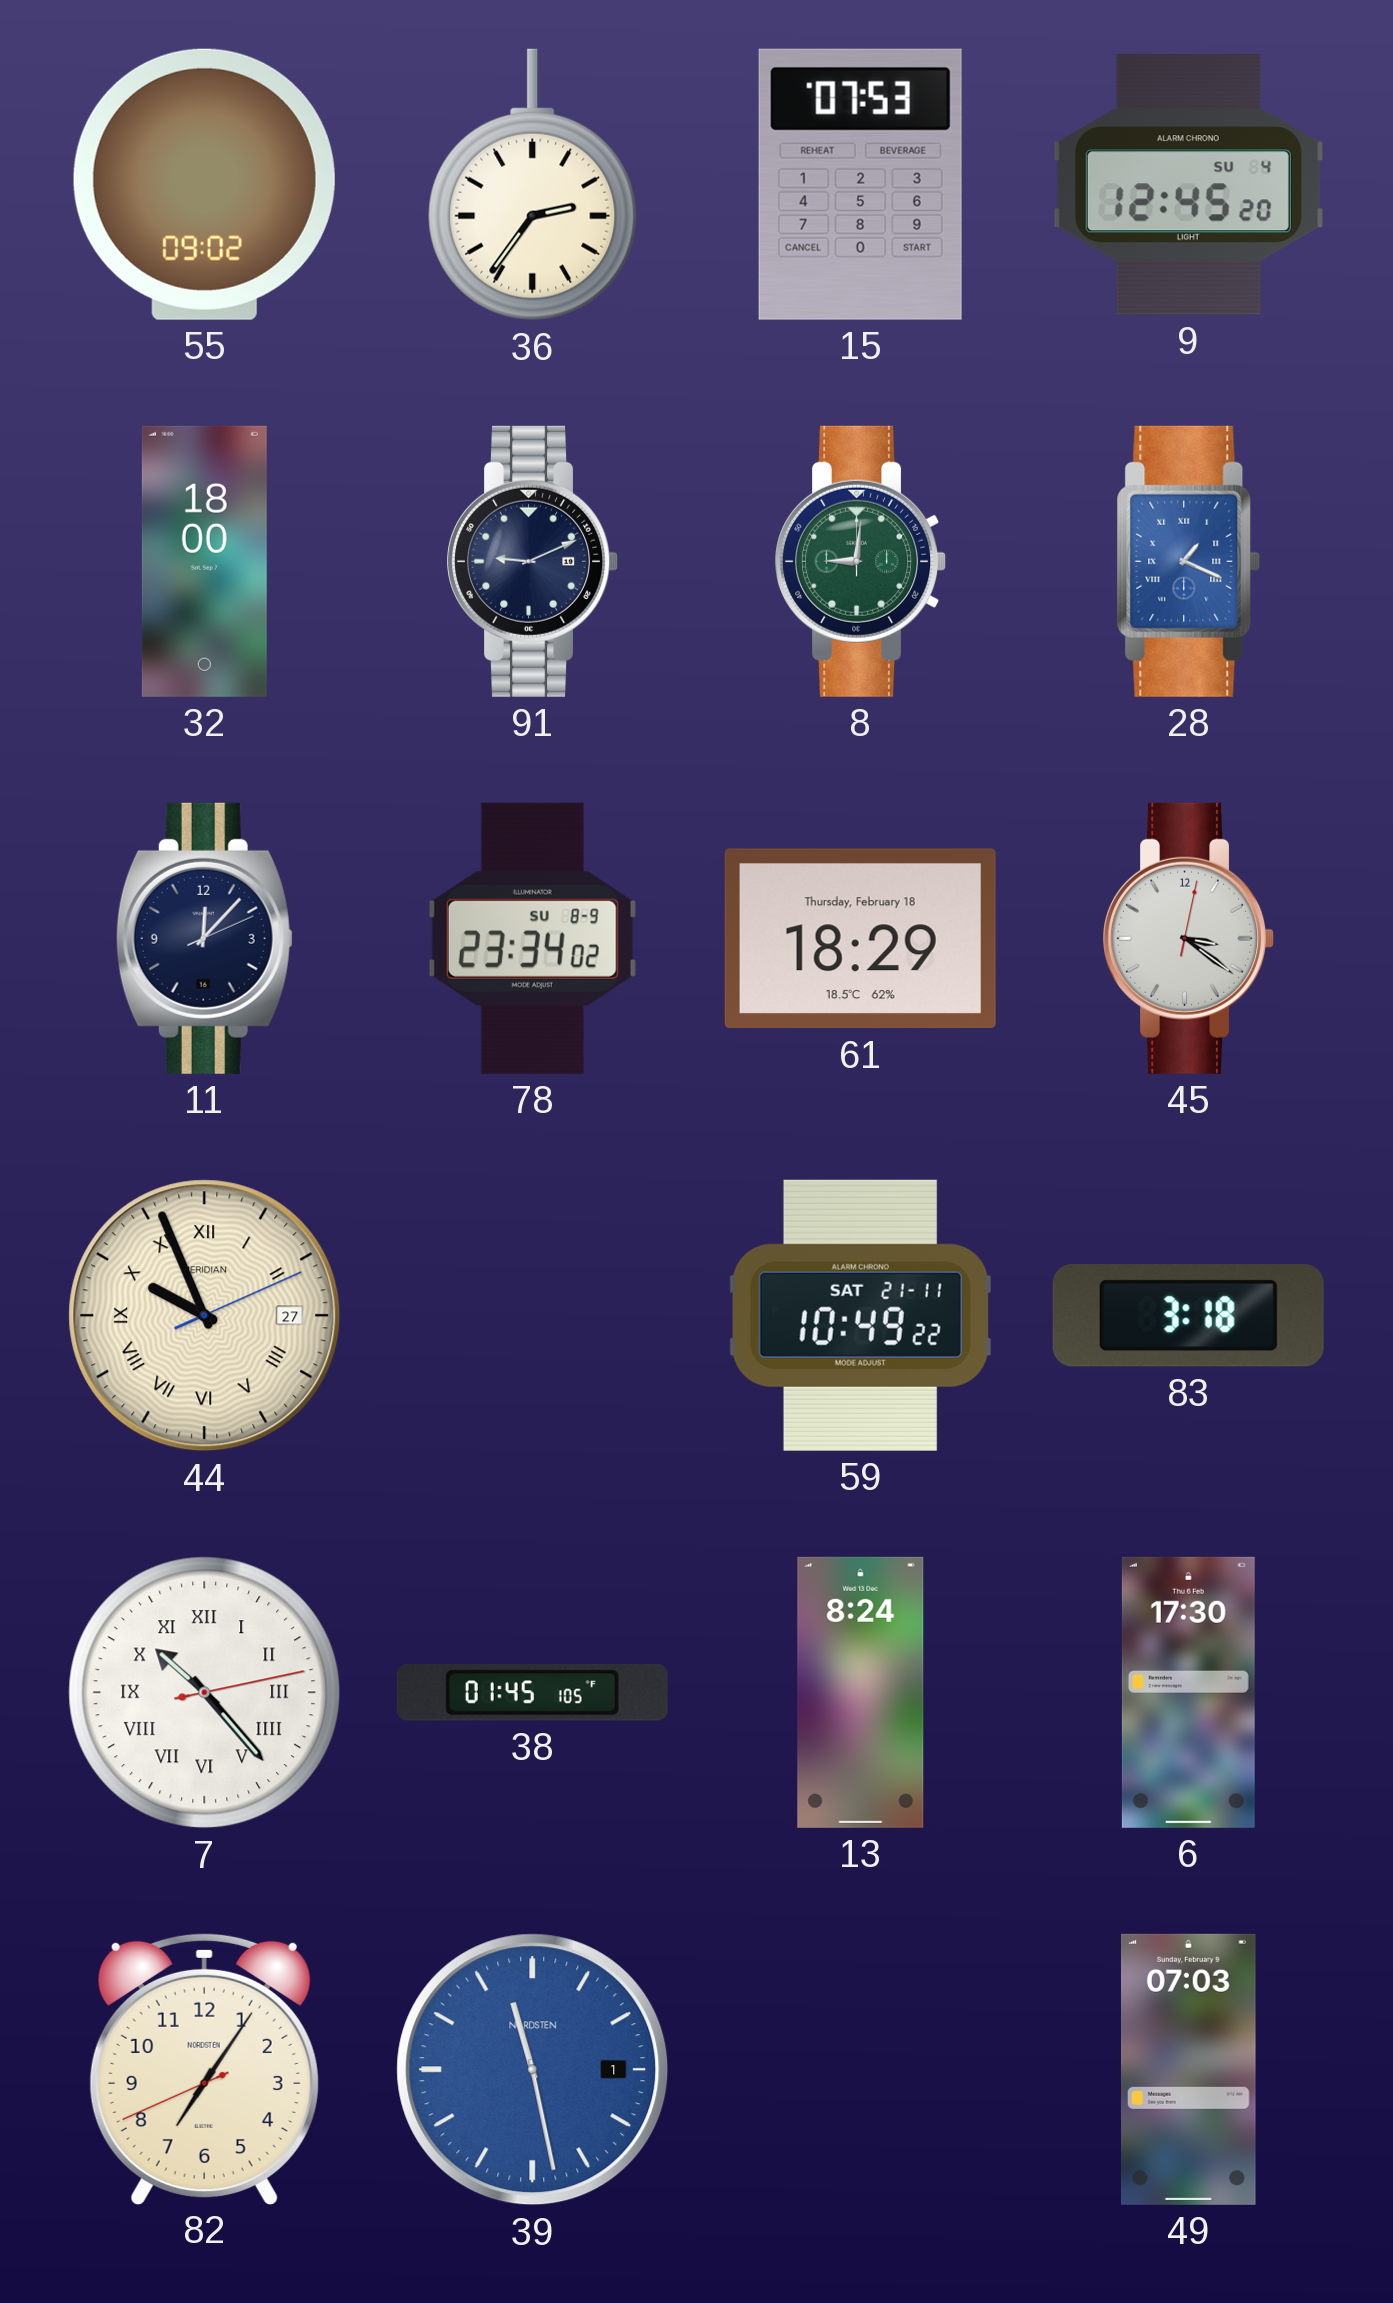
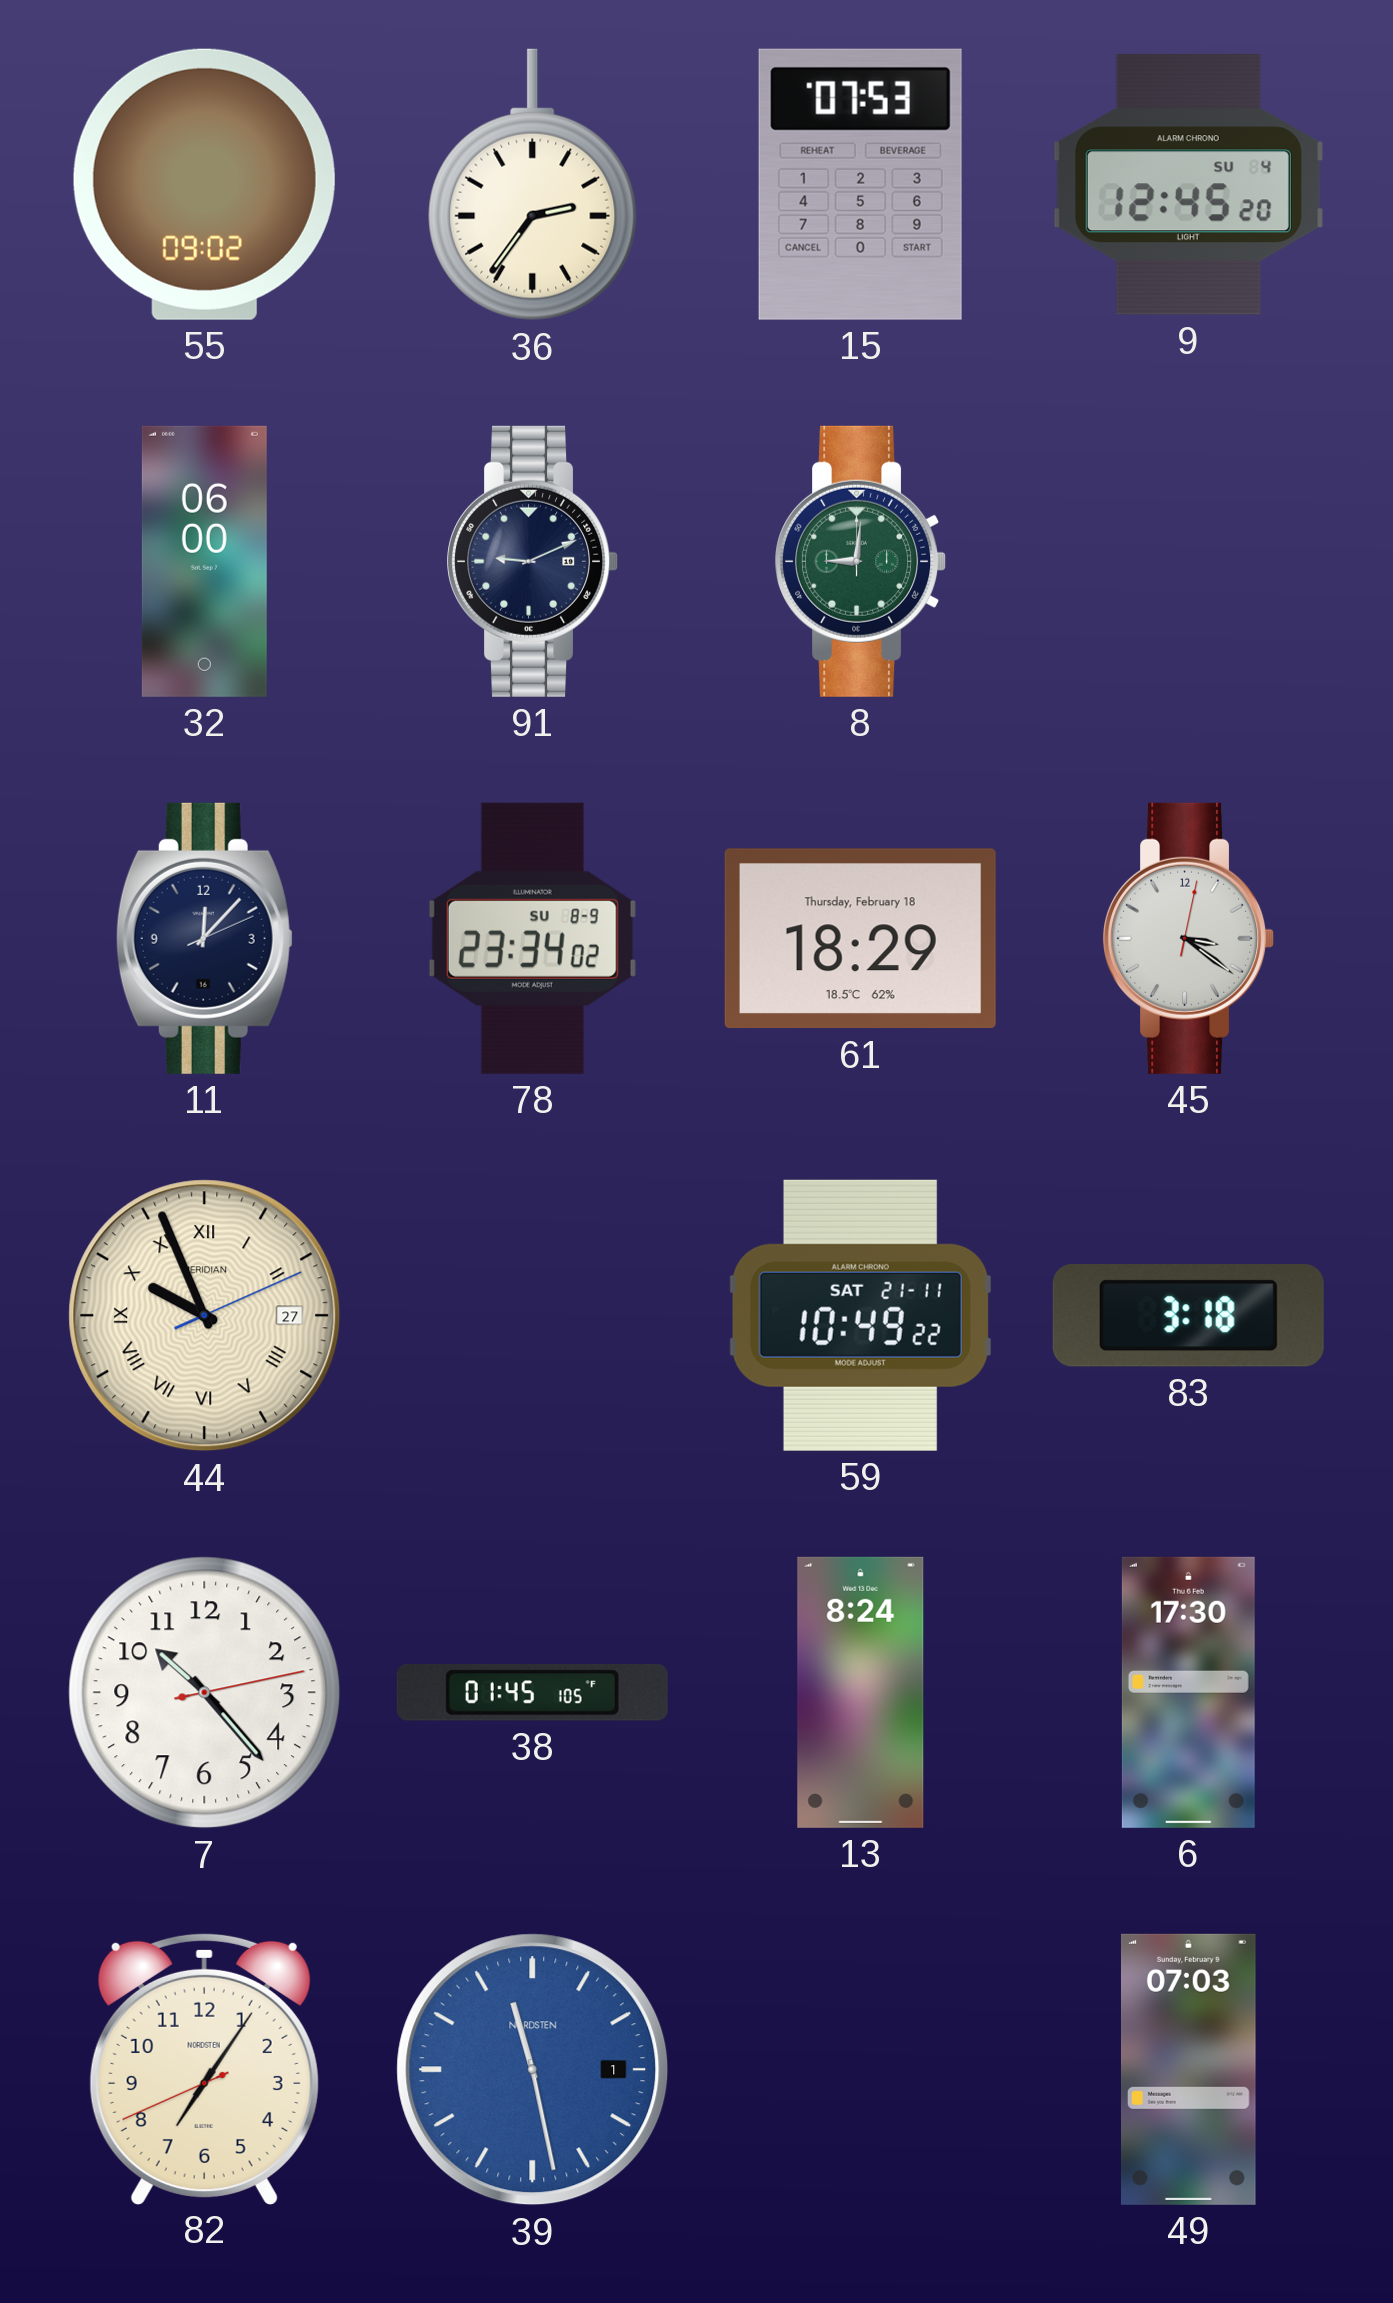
32: 18:00 -> 06:00 (204, 561)
28: 1:19 -> none (1189, 561)
7 numerals: Roman -> Arabic (205, 1693)
